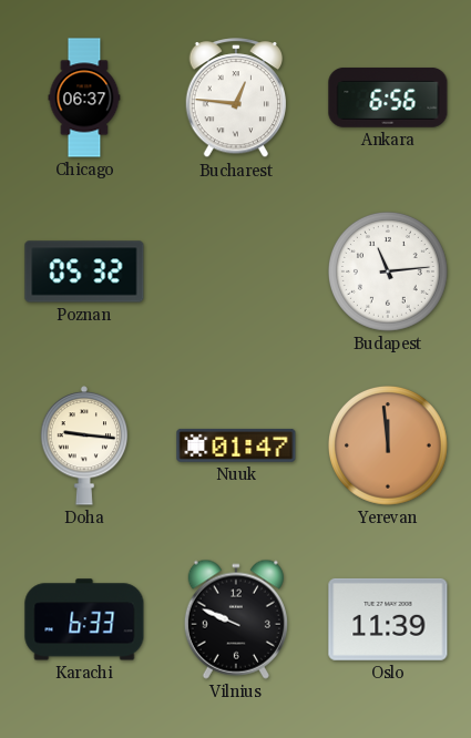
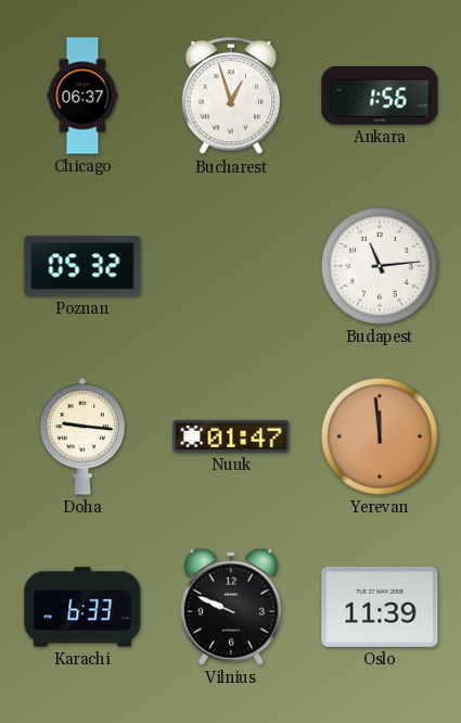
Bucharest: 12:46 -> 12:57 (231, 97)
Ankara: 6:56 -> 1:56 (380, 96)
